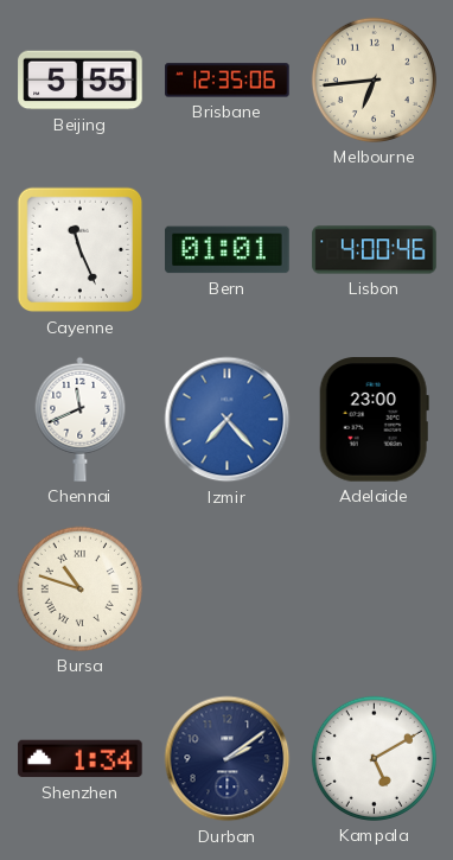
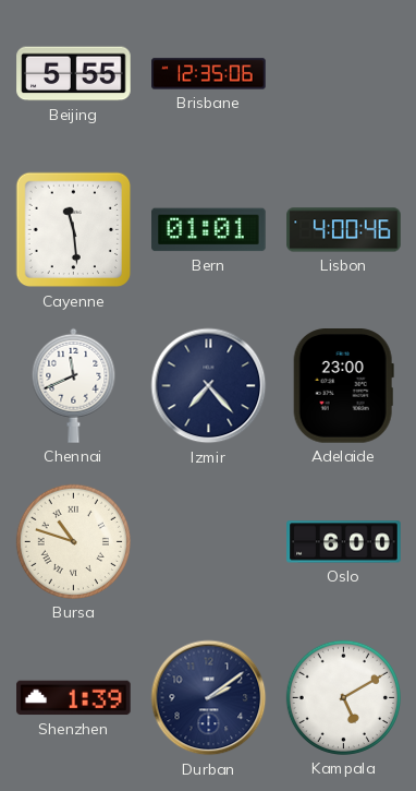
Melbourne: 6:44 -> none (374, 79)
Cayenne: 11:26 -> 11:29 (74, 230)
Izmir dial: blue -> navy (209, 386)
Oslo: none -> 6:00 (344, 542)
Shenzhen: 1:34 -> 1:39 (74, 698)
